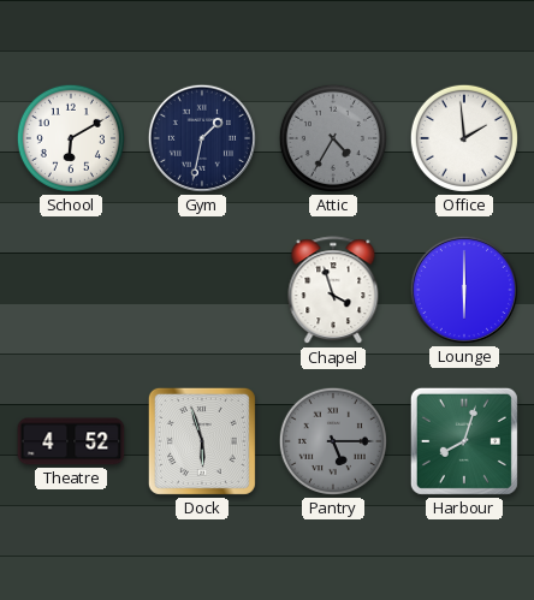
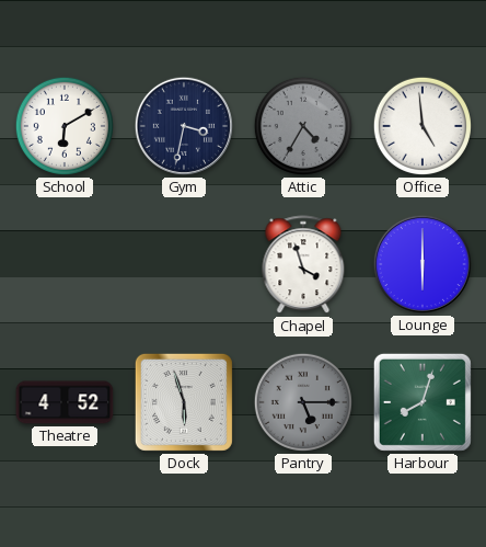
Gym: 1:32 -> 3:32 (184, 126)
Office: 1:59 -> 4:59 (423, 126)
